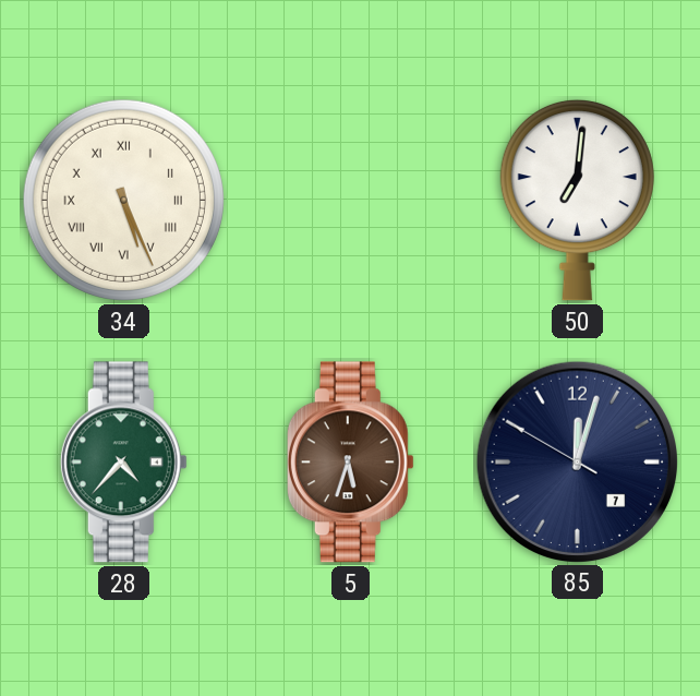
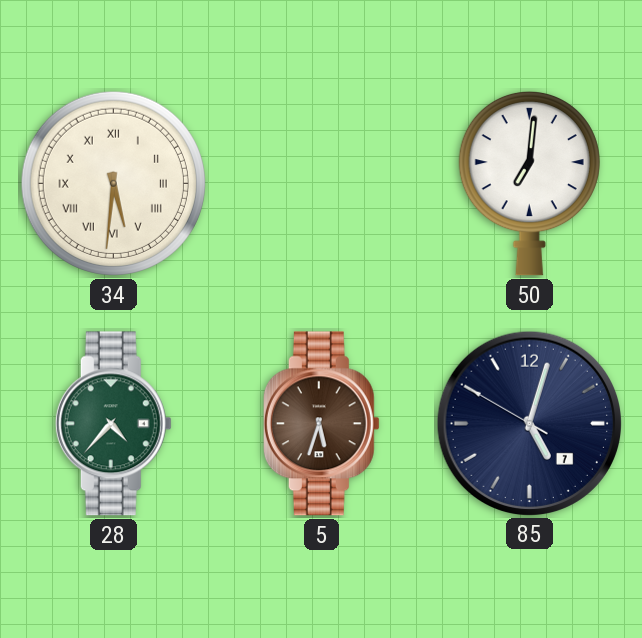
34: 5:26 -> 5:31 (113, 183)
85: 12:02 -> 5:02 (529, 423)
